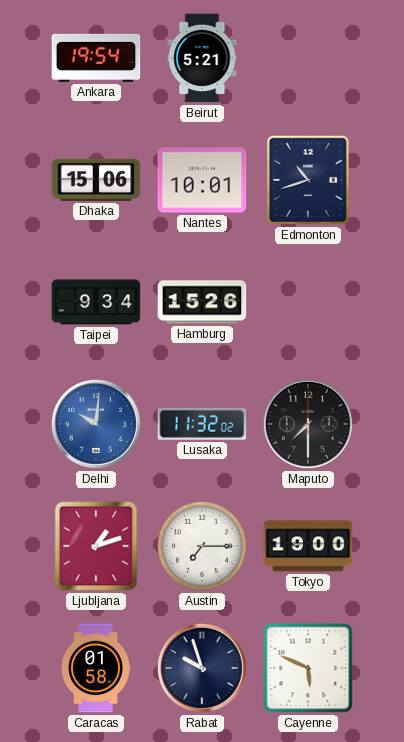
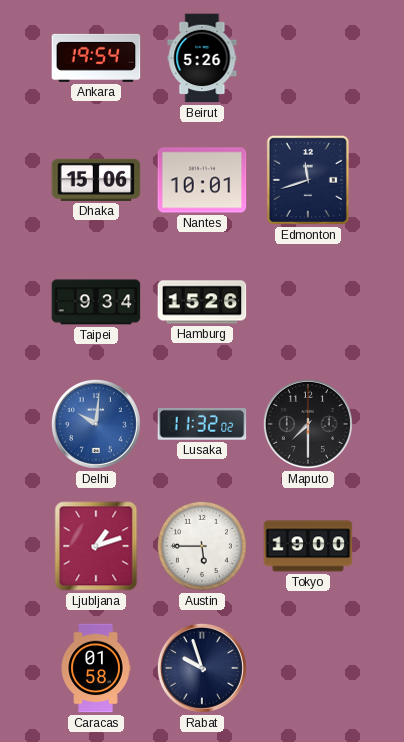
Beirut: 5:21 -> 5:26 (202, 58)
Edmonton: 10:42 -> 11:42 (308, 180)
Austin: 7:15 -> 5:45 (202, 546)
Cayenne: 5:49 -> none (308, 668)
